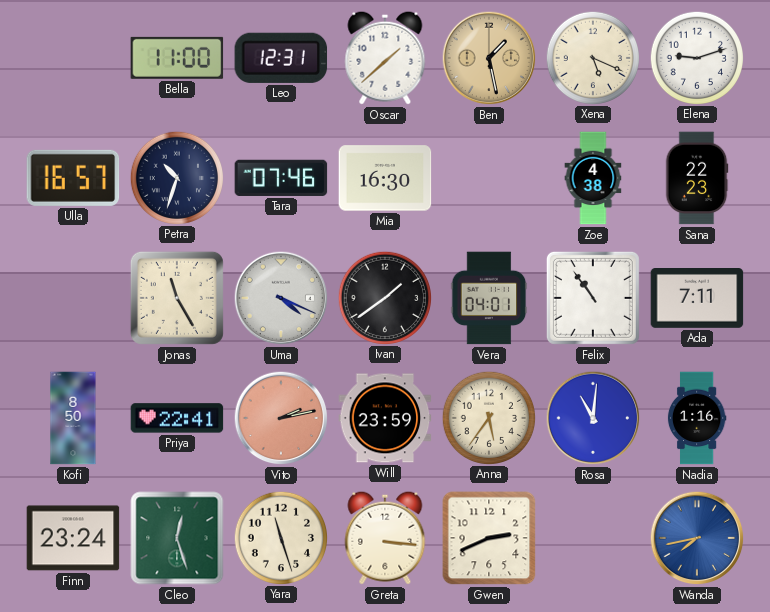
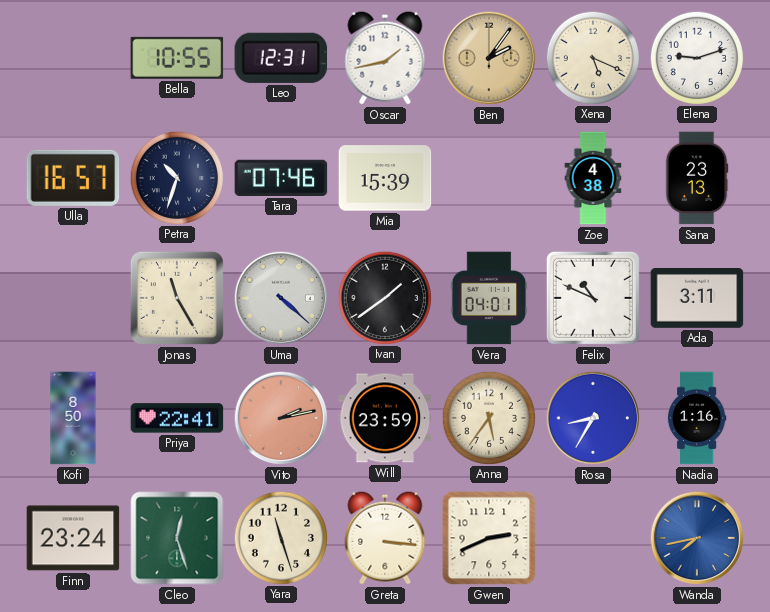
Bella: 11:00 -> 10:55 (177, 58)
Oscar: 1:38 -> 1:43 (385, 58)
Ben: 1:28 -> 2:06 (489, 58)
Mia: 16:30 -> 15:39 (385, 178)
Sana: 22:23 -> 23:13 (697, 178)
Uma: 4:19 -> 4:22 (281, 298)
Felix: 10:54 -> 10:49 (593, 298)
Ada: 7:11 -> 3:11 (697, 299)
Rosa: 11:01 -> 8:35 (593, 418)
